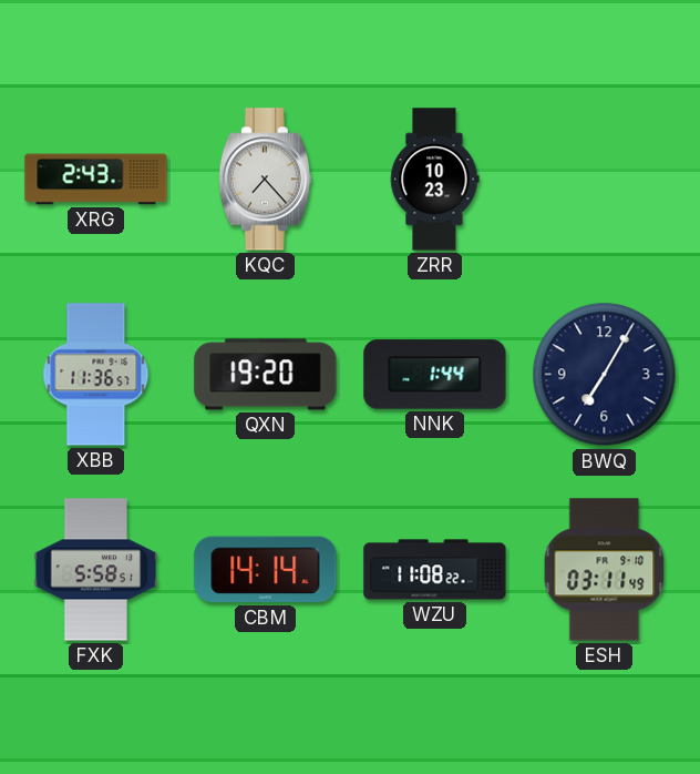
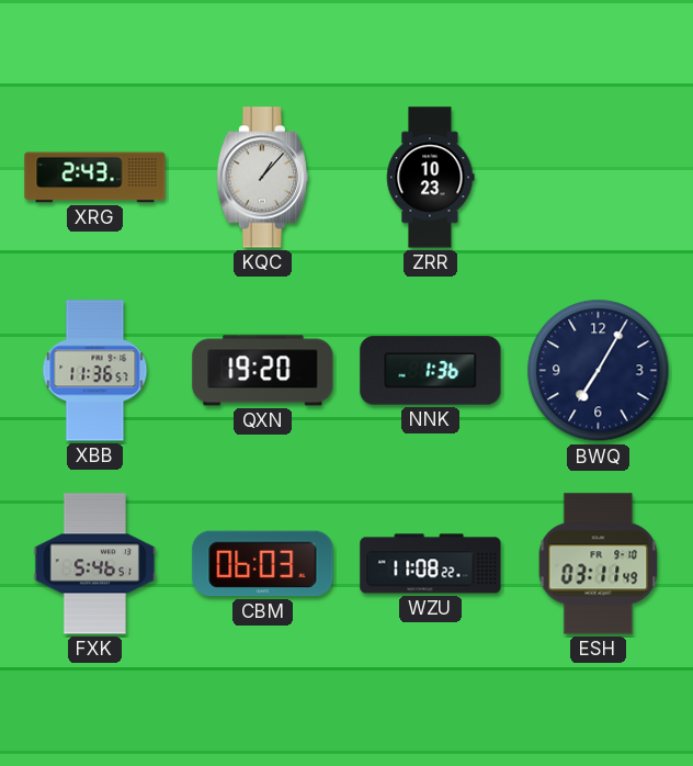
KQC: 7:23 -> 1:07 (262, 178)
NNK: 1:44 -> 1:36 (431, 371)
FXK: 5:58 -> 5:46 (95, 564)
CBM: 14:14 -> 06:03 (263, 564)
